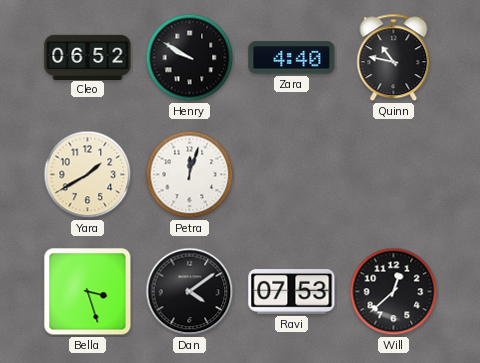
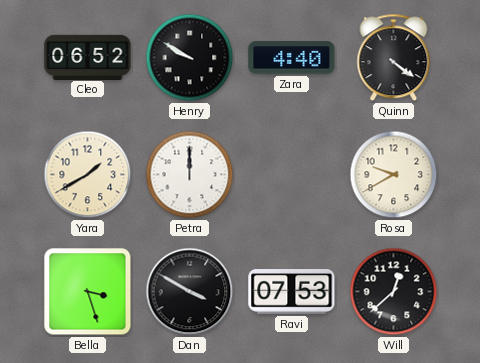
Quinn: 10:47 -> 4:21 (394, 58)
Petra: 12:03 -> 12:00 (190, 175)
Rosa: none -> 9:40 (394, 175)
Dan: 4:09 -> 3:50 (190, 292)
